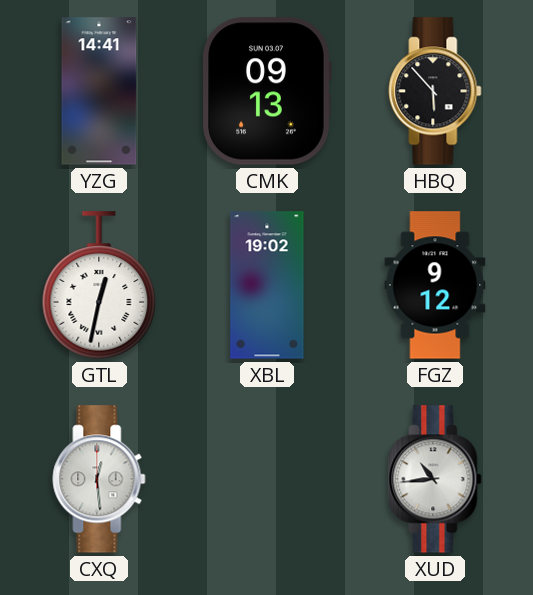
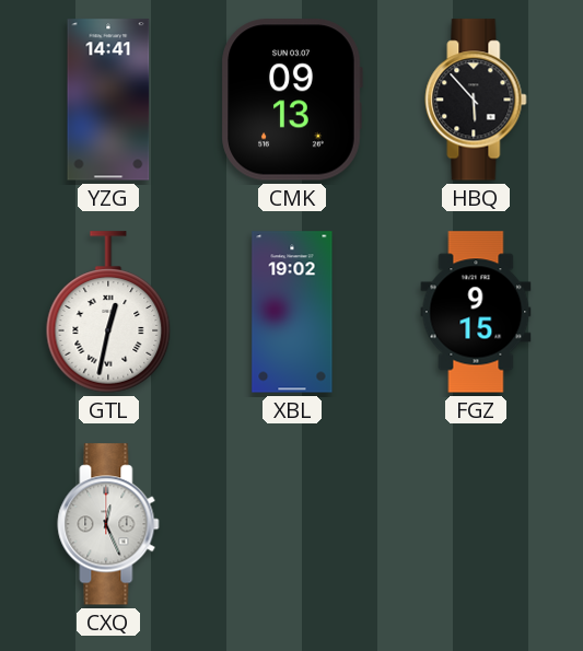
FGZ: 9:12 -> 9:15 (476, 312)
CXQ: 12:29 -> 12:26 (108, 524)
XUD: 10:44 -> none (435, 479)
